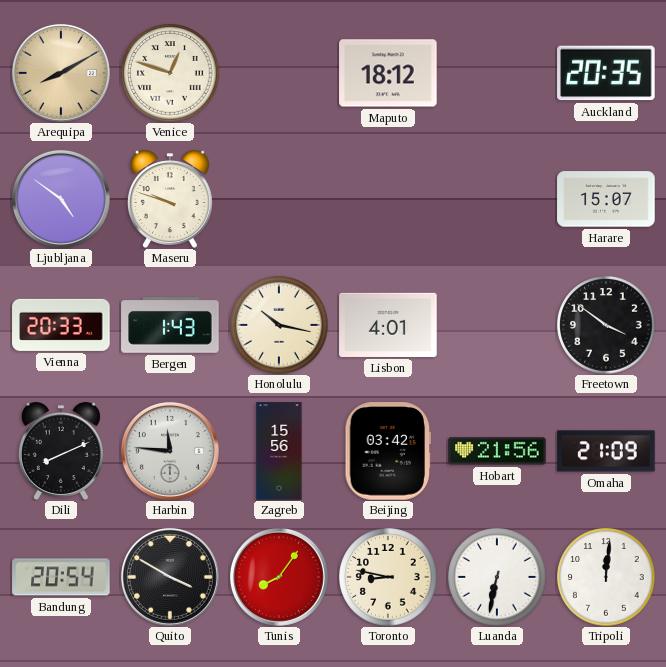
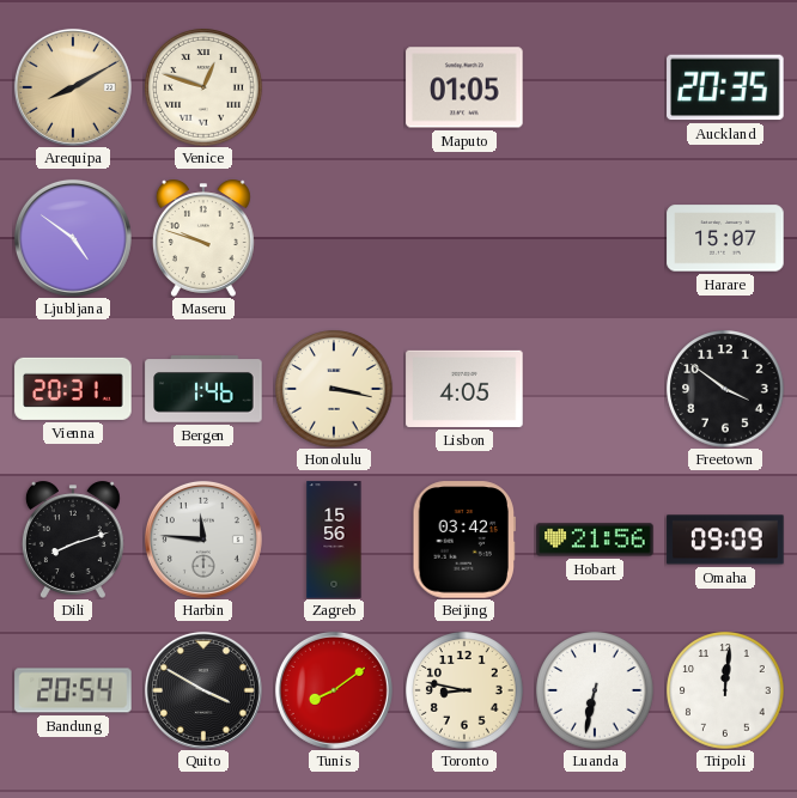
Maputo: 18:12 -> 01:05 (464, 87)
Vienna: 20:33 -> 20:31 (73, 389)
Bergen: 1:43 -> 1:46 (203, 389)
Honolulu: 10:17 -> 3:17 (334, 389)
Lisbon: 4:01 -> 4:05 (464, 389)
Dili: 8:11 -> 8:12 (73, 540)
Omaha: 21:09 -> 09:09 (725, 540)
Tunis: 8:06 -> 8:09 (334, 690)
